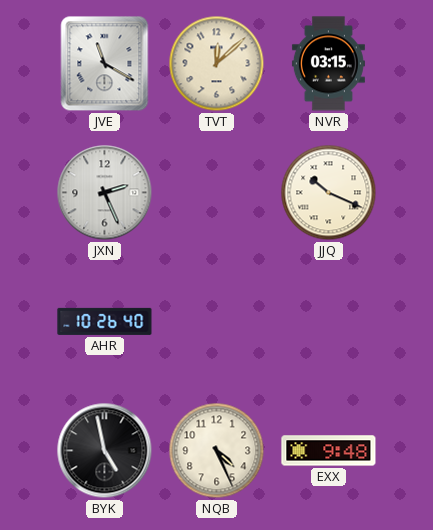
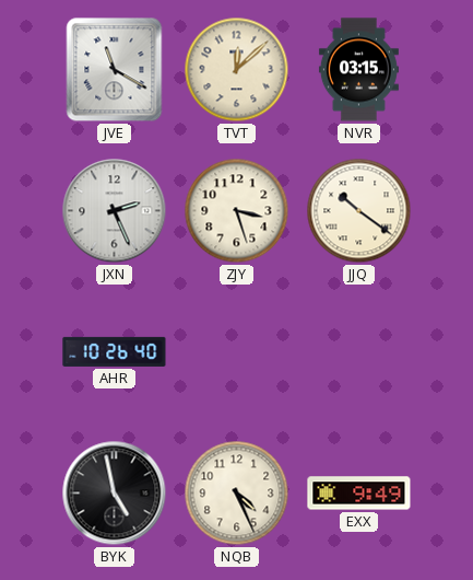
ZJY: none -> 3:27 (237, 211)
JJQ: 10:19 -> 10:21 (359, 211)
EXX: 9:48 -> 9:49 (359, 494)
